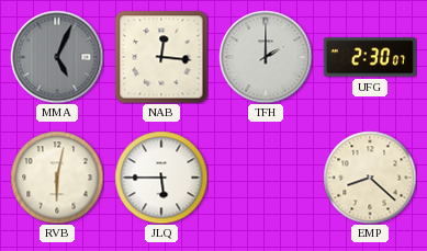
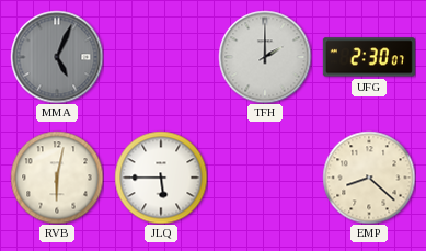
NAB: 12:16 -> none (161, 57)
